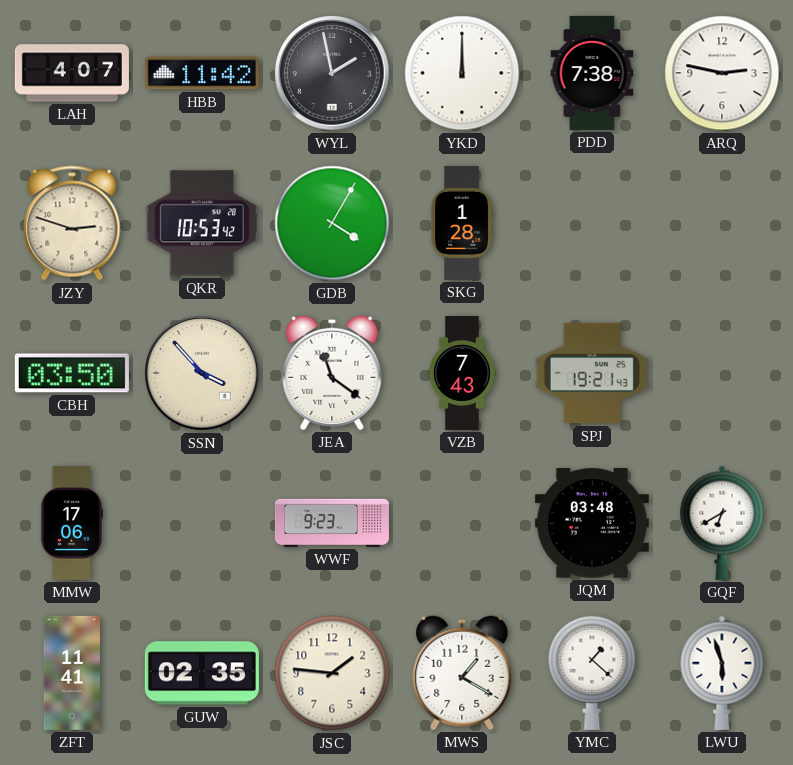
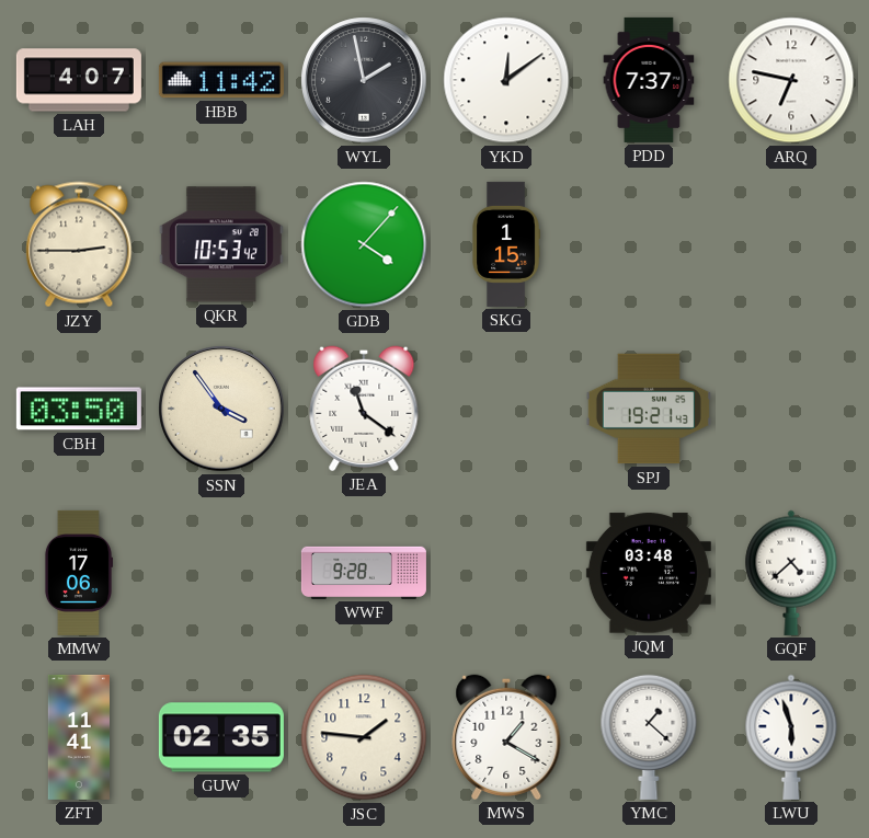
YKD: 12:00 -> 12:09 (506, 80)
PDD: 7:38 -> 7:37 (649, 80)
ARQ: 2:47 -> 6:47 (791, 80)
JZY: 2:48 -> 2:45 (79, 244)
GDB: 4:05 -> 4:07 (364, 244)
SKG: 1:28 -> 1:15 (506, 244)
SSN: 3:53 -> 3:54 (221, 409)
VZB: 7:43 -> none (462, 373)
WWF: 9:23 -> 9:28 (364, 573)
GQF: 6:40 -> 4:38 (791, 573)
